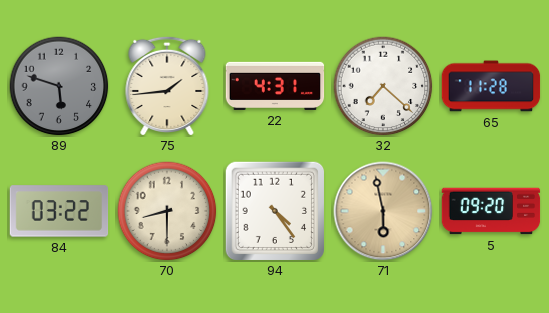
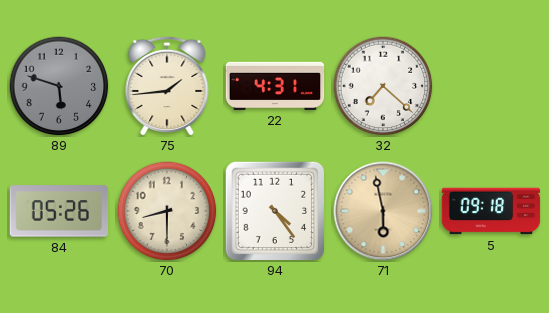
65: 11:28 -> none (491, 86)
84: 03:22 -> 05:26 (59, 211)
5: 09:20 -> 09:18 (491, 211)
